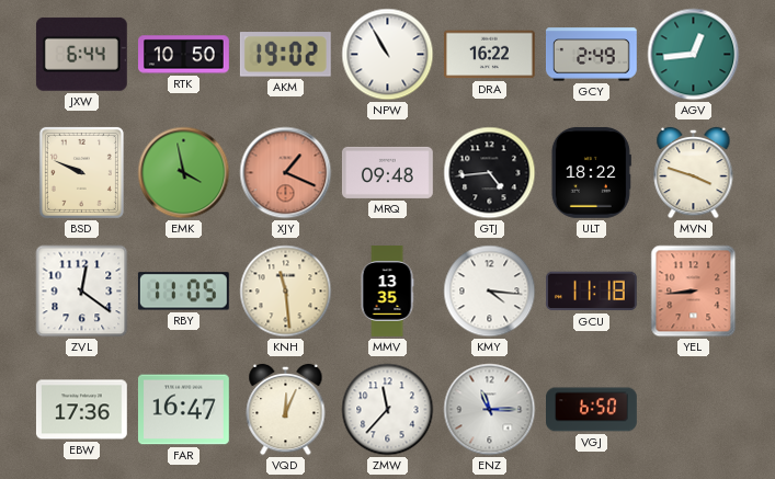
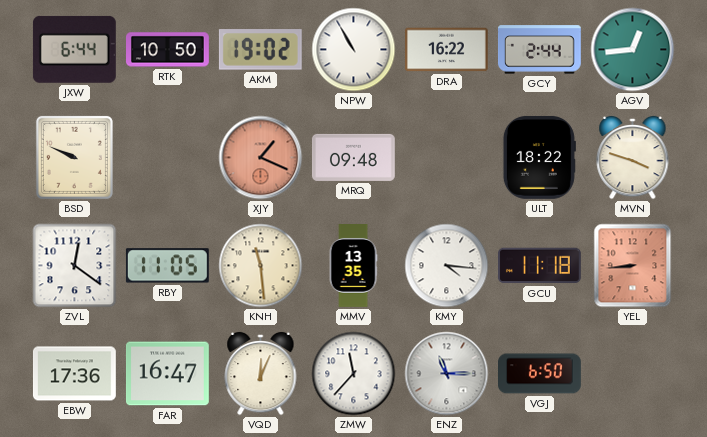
GCY: 2:49 -> 2:44 (539, 50)
EMK: 3:58 -> none (184, 173)
GTJ: 4:44 -> none (490, 173)
